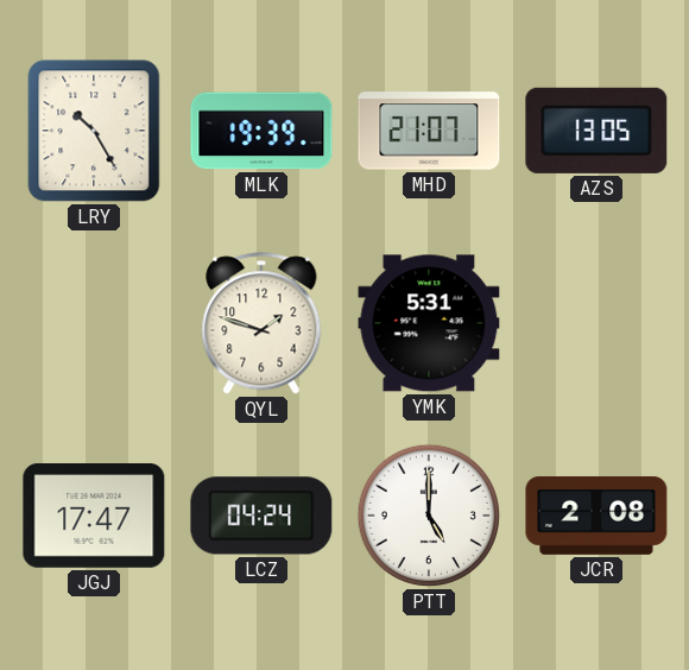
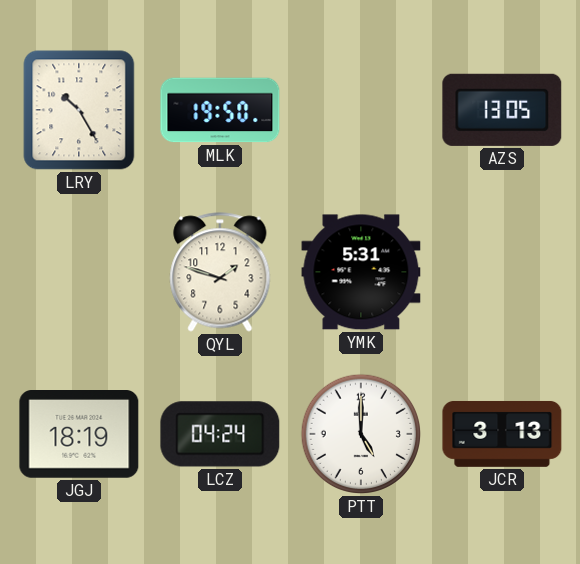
MLK: 19:39 -> 19:50 (220, 110)
MHD: 21:07 -> none (429, 131)
JGJ: 17:47 -> 18:19 (79, 435)
JCR: 2:08 -> 3:13 (502, 434)
